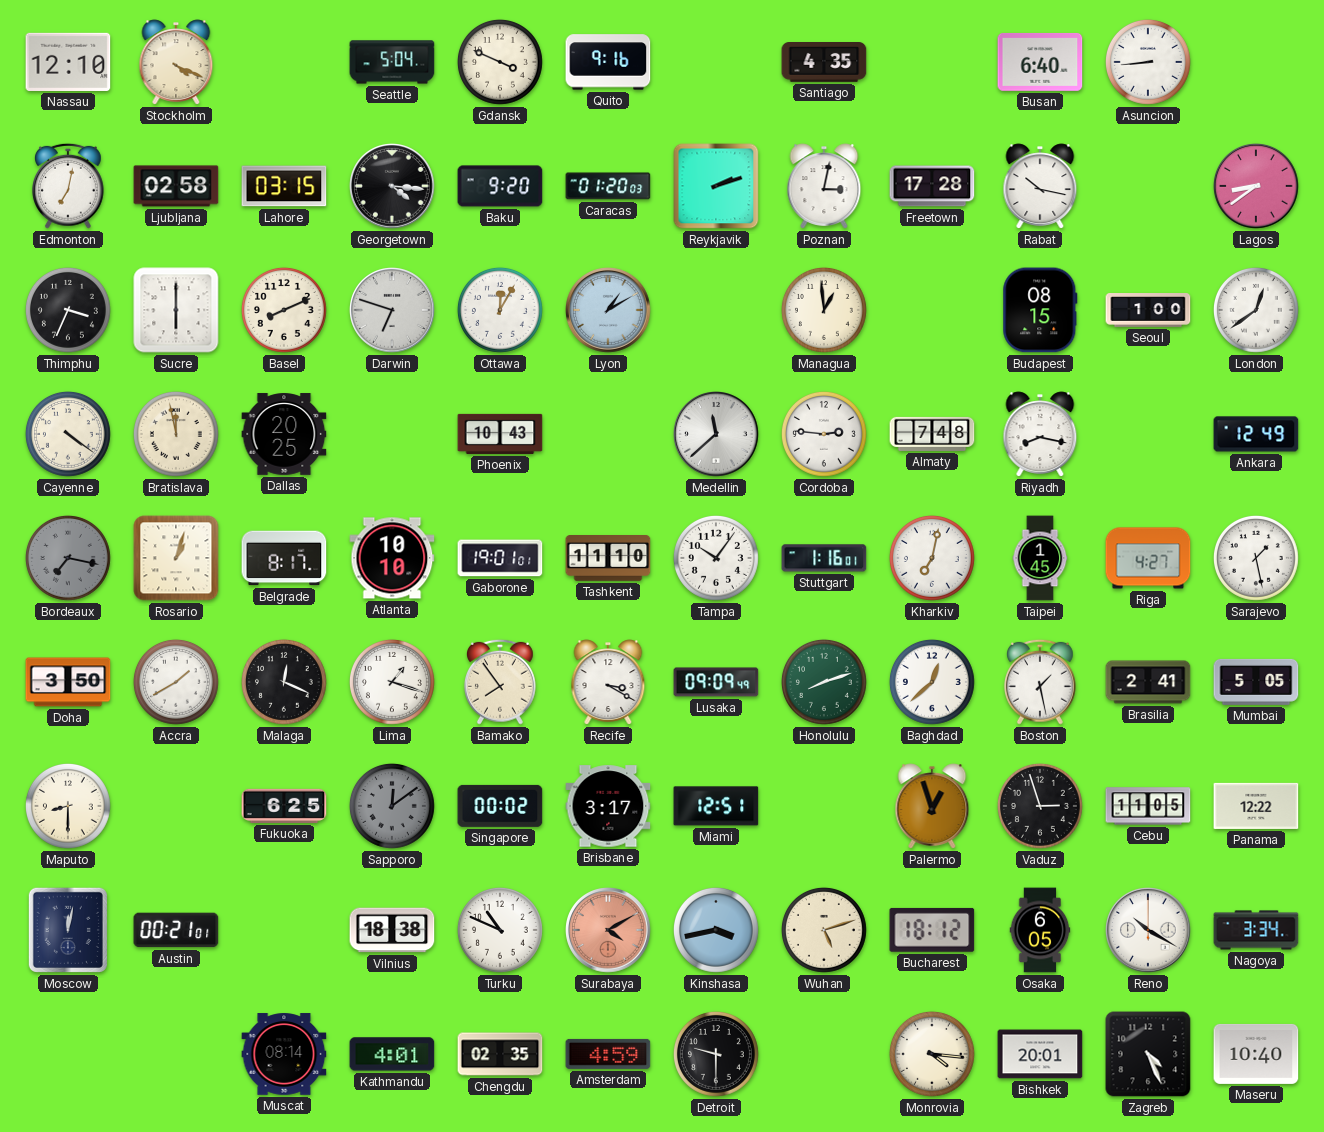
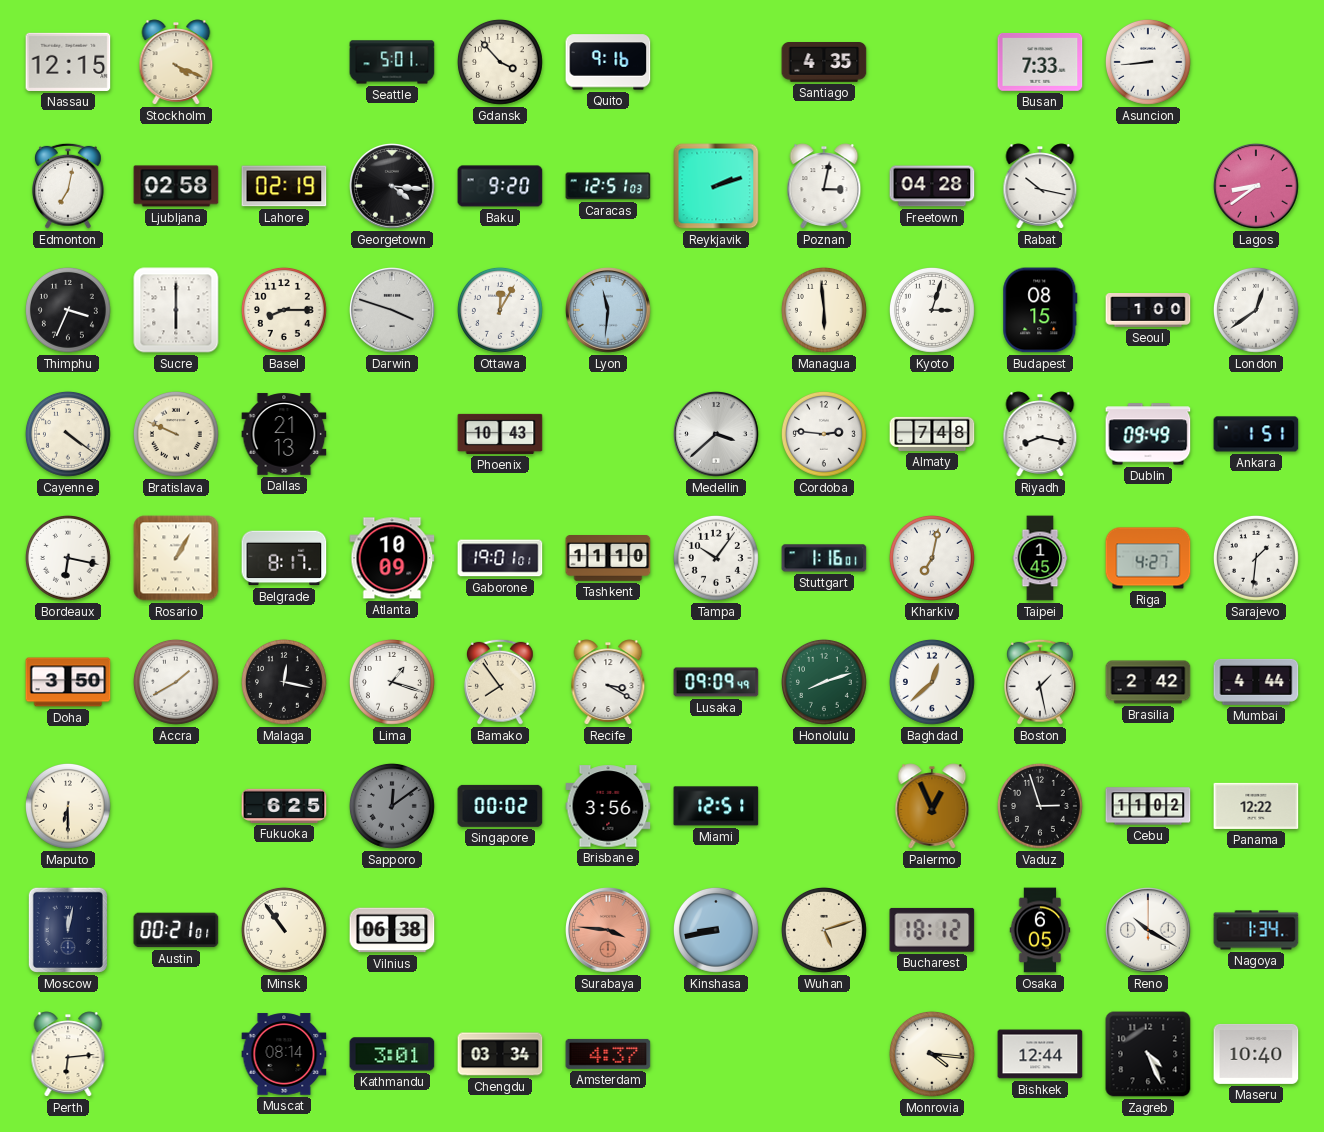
Nassau: 12:10 -> 12:15 (68, 62)
Seattle: 5:04 -> 5:01 (392, 62)
Gdansk: 3:49 -> 3:53 (500, 62)
Busan: 6:40 -> 7:33 (1040, 62)
Lahore: 03:15 -> 02:19 (284, 186)
Caracas: 01:20 -> 12:51 (608, 186)
Freetown: 17:28 -> 04:28 (932, 186)
Basel: 8:11 -> 8:15 (284, 310)
Darwin: 6:48 -> 3:48 (392, 310)
Lyon: 1:10 -> 11:31 (608, 310)
Managua: 12:59 -> 5:59 (824, 310)
Kyoto: none -> 3:03 (932, 310)
Bratislava: 11:58 -> 9:49 (176, 434)
Dallas: 20:25 -> 21:13 (284, 434)
Medellin: 11:38 -> 3:38 (716, 434)
Dublin: none -> 09:49 (1148, 434)
Ankara: 12:49 -> 1:51 (1256, 434)
Bordeaux: 7:17 -> 6:17 (68, 558)
Bordeaux dial: grey -> white (68, 558)
Rosario: 1:03 -> 1:05 (176, 558)
Atlanta: 10:10 -> 10:09 (392, 558)
Sarajevo: 1:28 -> 1:31 (1256, 558)
Malaga: 12:19 -> 12:17 (284, 682)
Brasilia: 2:41 -> 2:42 (1148, 682)
Mumbai: 5:05 -> 4:44 (1256, 682)
Maputo: 8:30 -> 6:30 (68, 806)
Brisbane: 3:17 -> 3:56 (608, 806)
Palermo: 12:57 -> 12:56 (932, 806)
Cebu: 11:05 -> 11:02 (1148, 806)
Minsk: none -> 10:54 (284, 930)
Vilnius: 18:38 -> 06:38 (392, 930)
Turku: 10:49 -> none (500, 930)
Surabaya: 4:10 -> 3:46 (608, 930)
Kinshasa: 3:43 -> 8:43 (716, 930)
Nagoya: 3:34 -> 1:34 (1256, 930)
Perth: none -> 6:14 (68, 1054)
Kathmandu: 4:01 -> 3:01 (392, 1054)
Chengdu: 02:35 -> 03:34 (500, 1054)
Amsterdam: 4:59 -> 4:37 (608, 1054)
Detroit: 9:30 -> none (716, 1054)
Bishkek: 20:01 -> 12:44 (1040, 1054)
